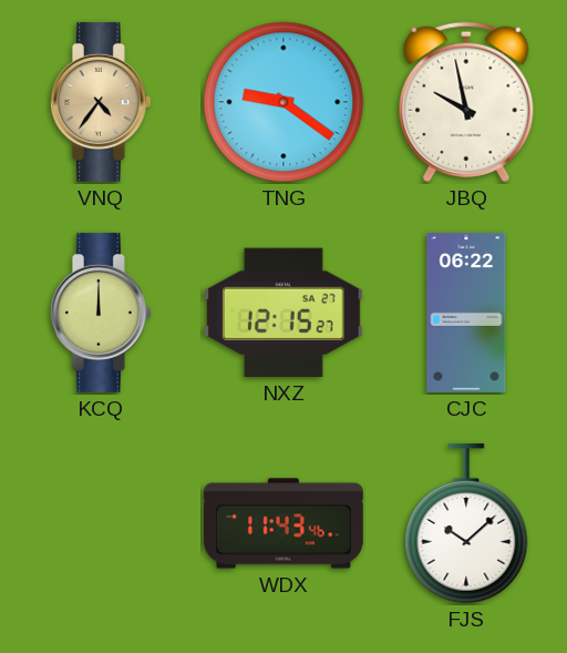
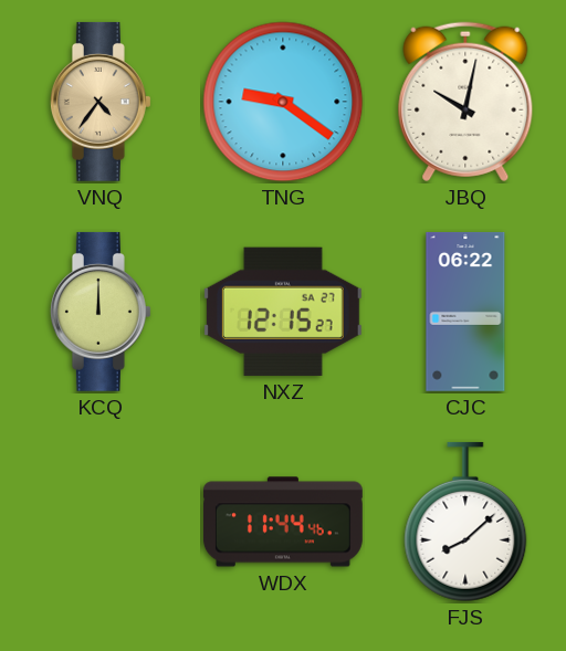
JBQ: 9:58 -> 10:02 (465, 102)
WDX: 11:43 -> 11:44 (283, 522)
FJS: 10:08 -> 8:08 (465, 522)
